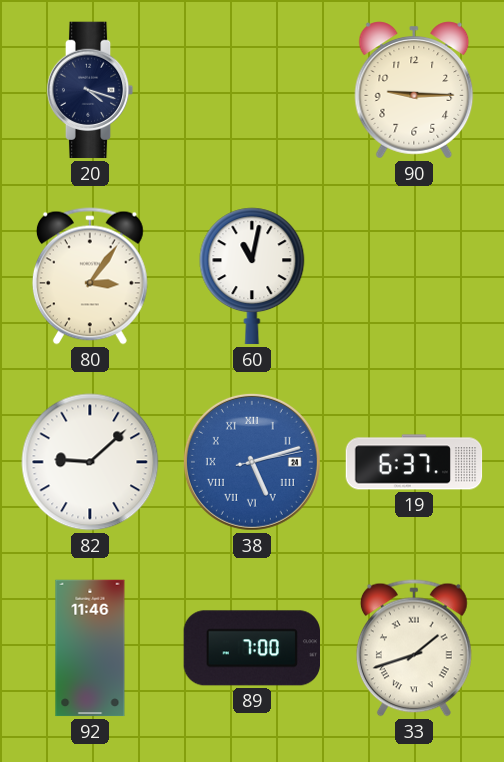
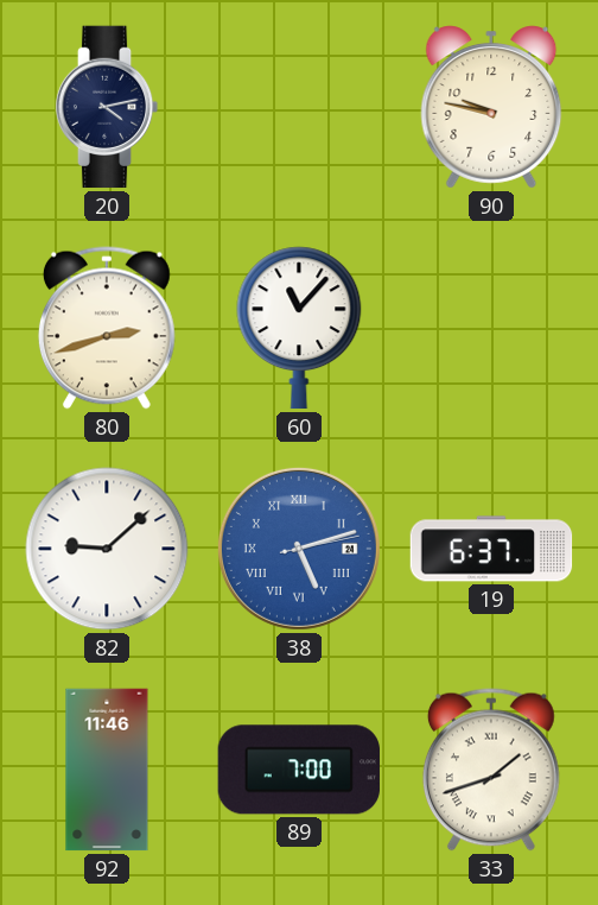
20: 4:18 -> 4:13 (107, 107)
90: 9:15 -> 9:47 (491, 107)
80: 3:06 -> 2:42 (107, 328)
60: 11:02 -> 11:07 (299, 328)
